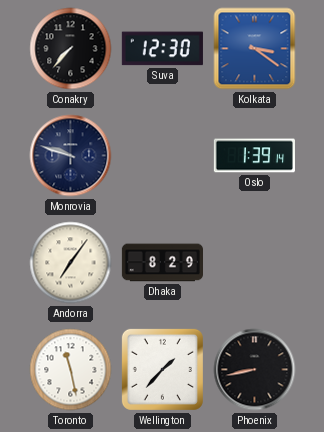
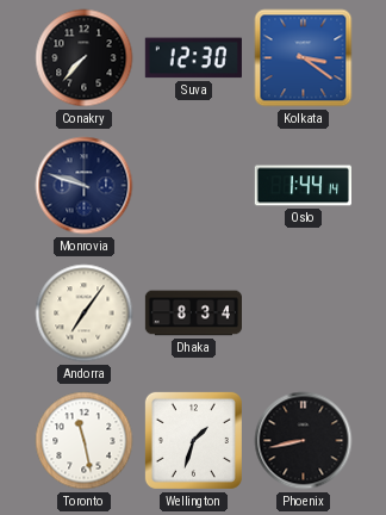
Oslo: 1:39 -> 1:44 (303, 186)
Dhaka: 8:29 -> 8:34 (193, 314)
Wellington: 1:37 -> 1:33 (193, 440)
